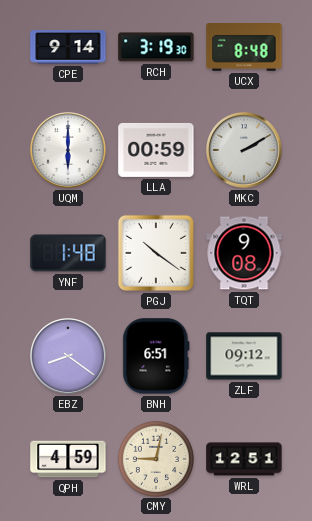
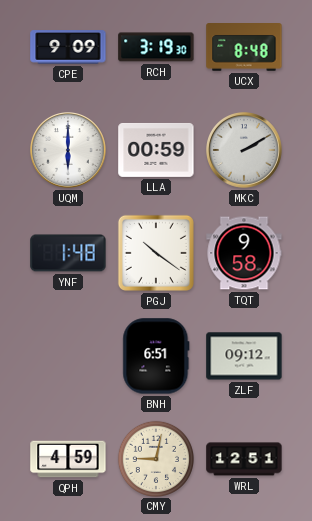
CPE: 9:14 -> 9:09 (68, 47)
TQT: 9:08 -> 9:58 (244, 253)
EBZ: 8:21 -> none (69, 357)
